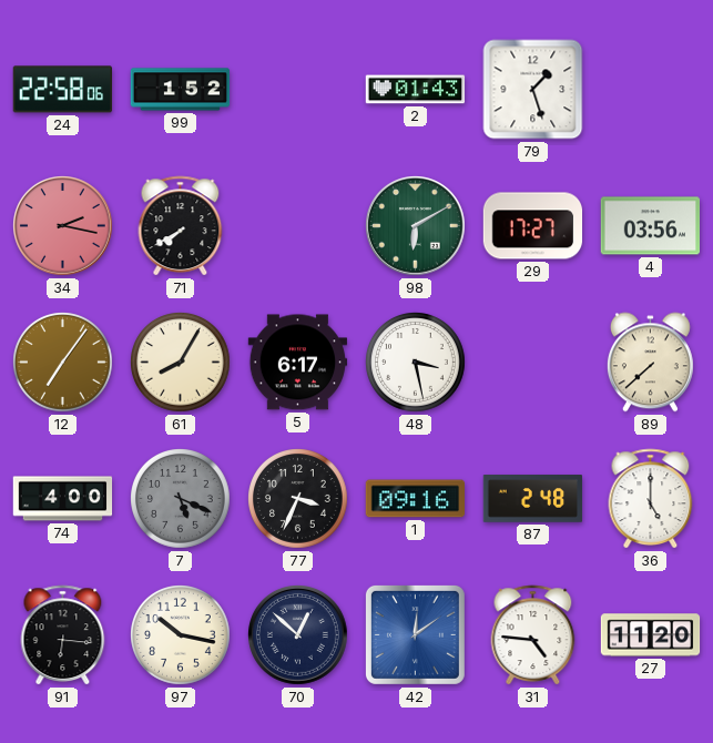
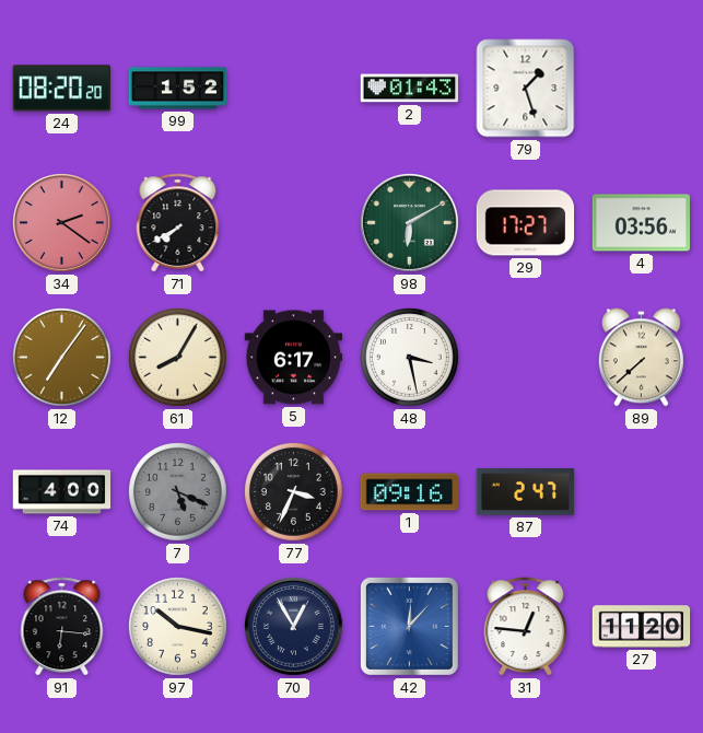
24: 22:58 -> 08:20 (61, 89)
34: 2:17 -> 2:21 (62, 223)
87: 2:48 -> 2:47 (526, 492)
36: 5:00 -> none (651, 499)
70: 12:52 -> 12:55 (294, 627)
42: 12:09 -> 12:07 (409, 626)
31: 4:46 -> 12:46 (526, 627)
